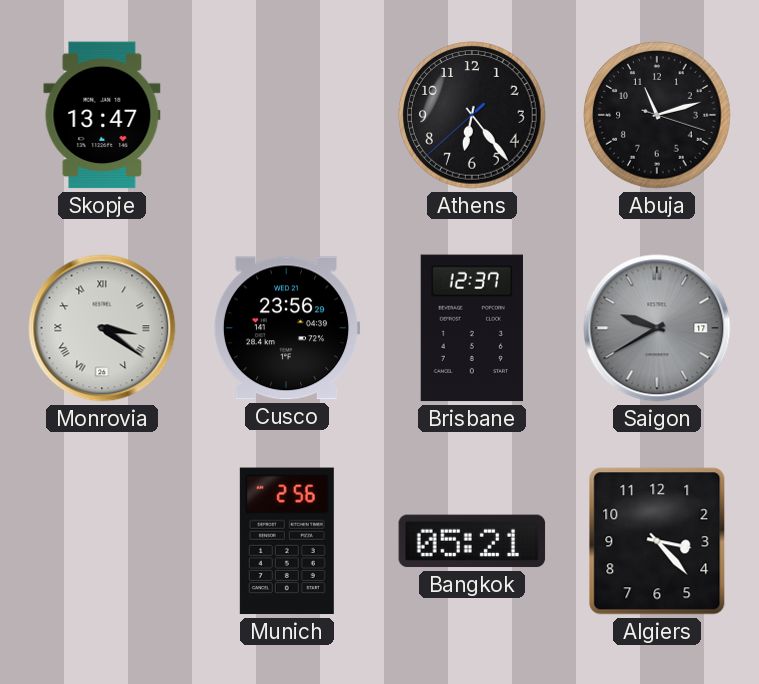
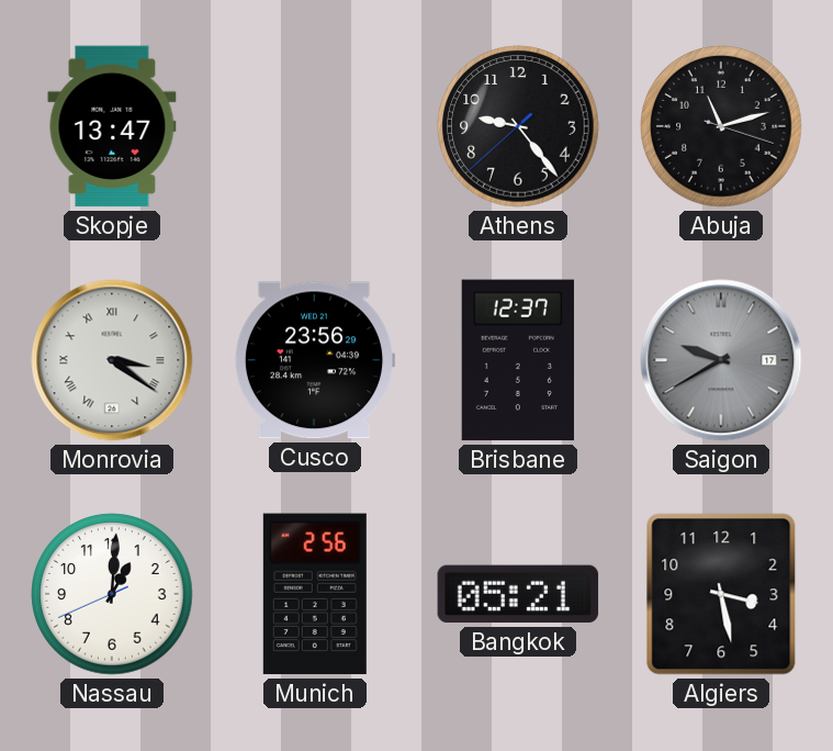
Athens: 6:23 -> 9:23 (518, 126)
Nassau: none -> 1:00 (112, 594)
Algiers: 3:23 -> 3:28 (721, 594)
